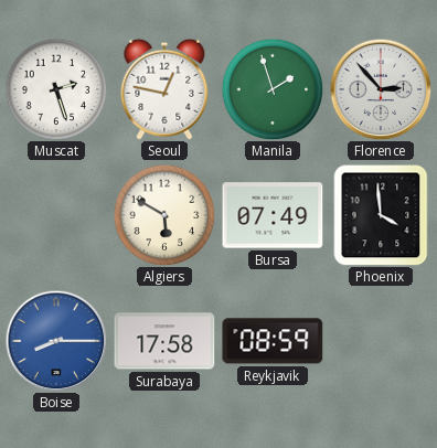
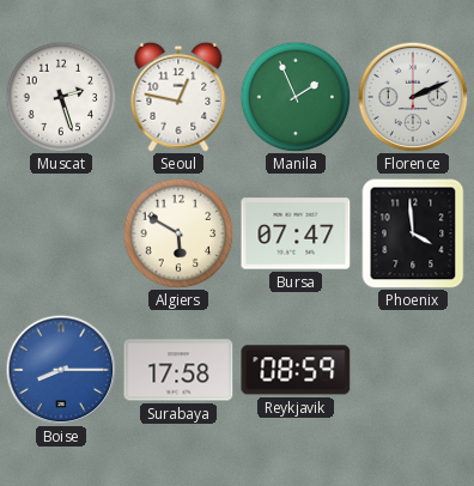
Manila: 1:57 -> 1:56 (296, 97)
Florence: 2:53 -> 2:11 (413, 97)
Bursa: 07:49 -> 07:47 (296, 233)
